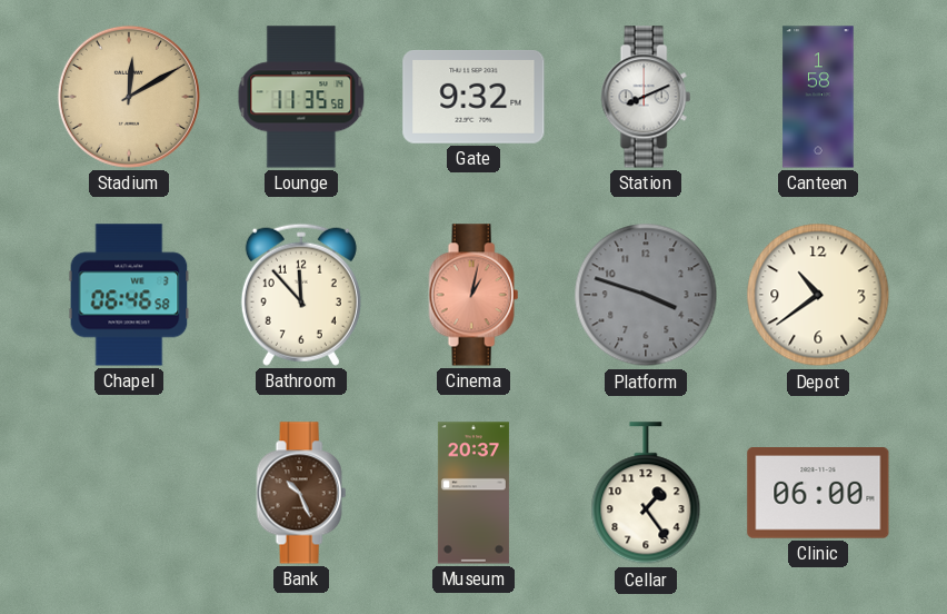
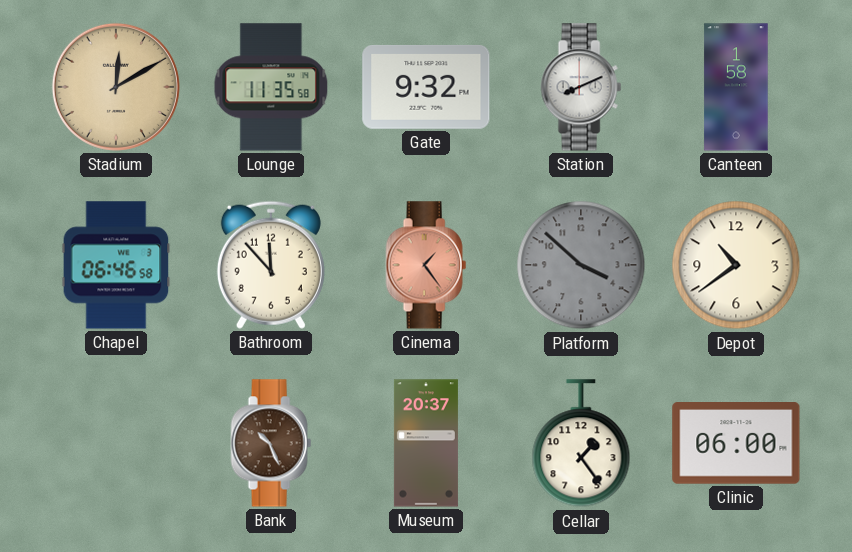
Cinema: 1:02 -> 1:24 (426, 265)
Platform: 3:48 -> 3:52 (581, 265)
